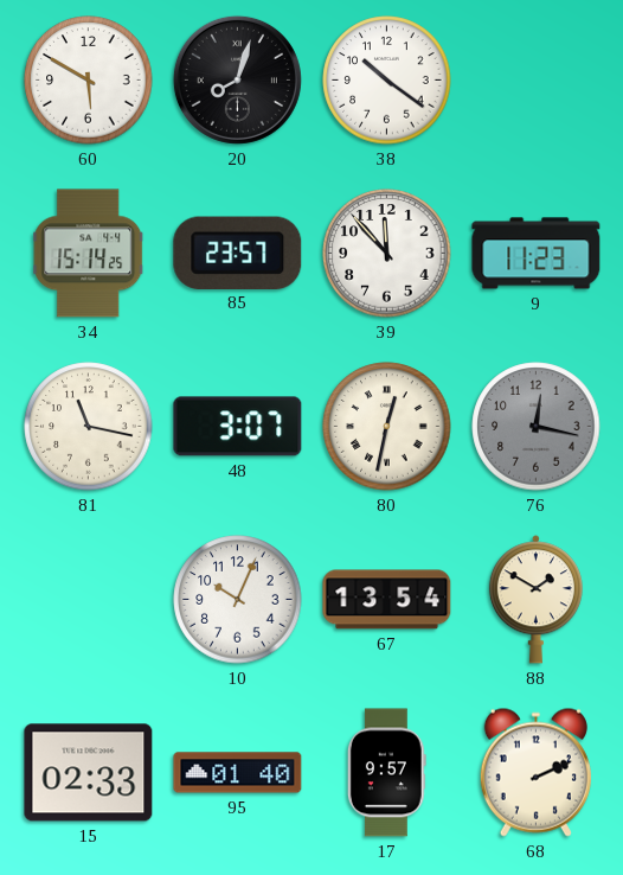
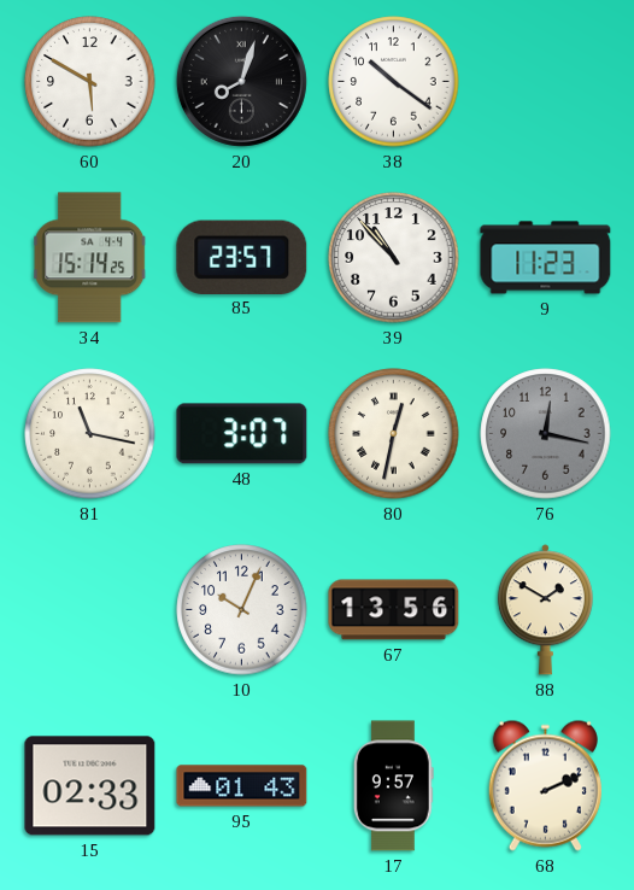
39: 11:53 -> 10:53 (394, 258)
67: 13:54 -> 13:56 (394, 610)
95: 01:40 -> 01:43 (242, 786)
